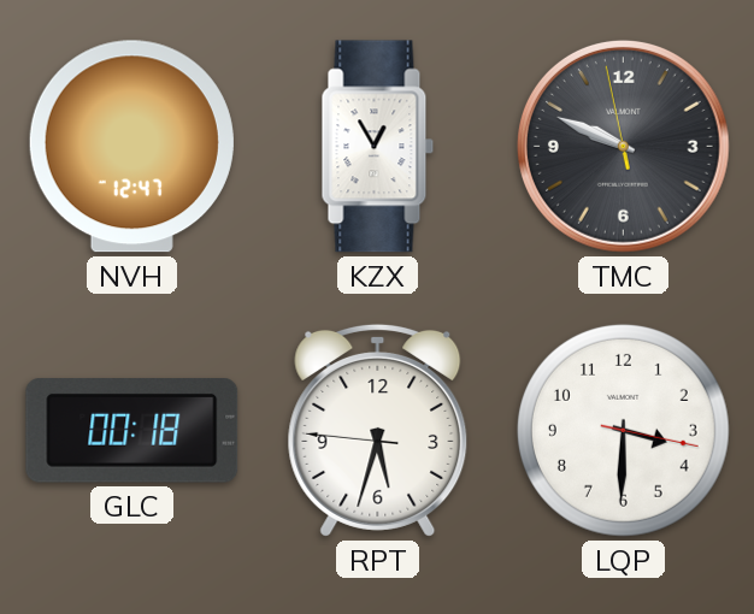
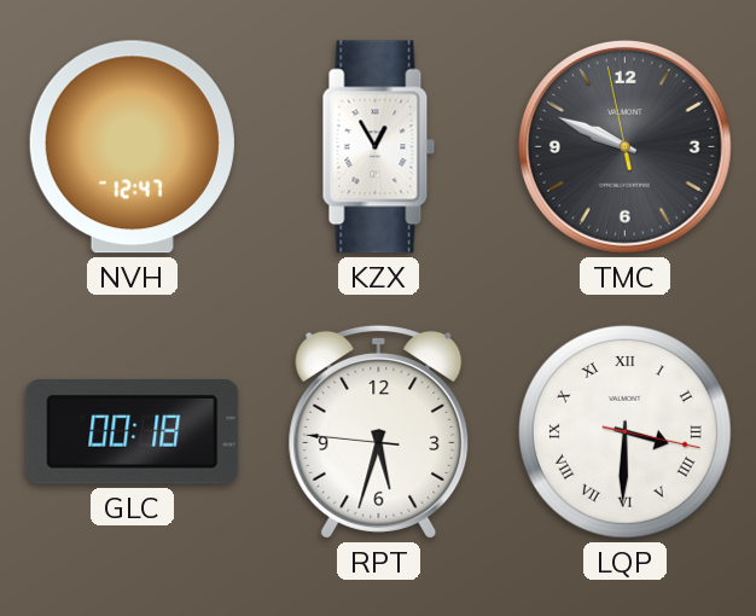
LQP numerals: Arabic -> Roman (624, 431)
